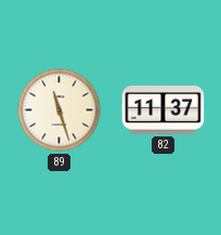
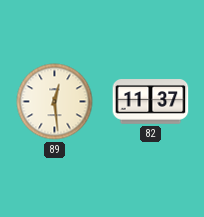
89: 11:27 -> 12:29 (55, 102)
